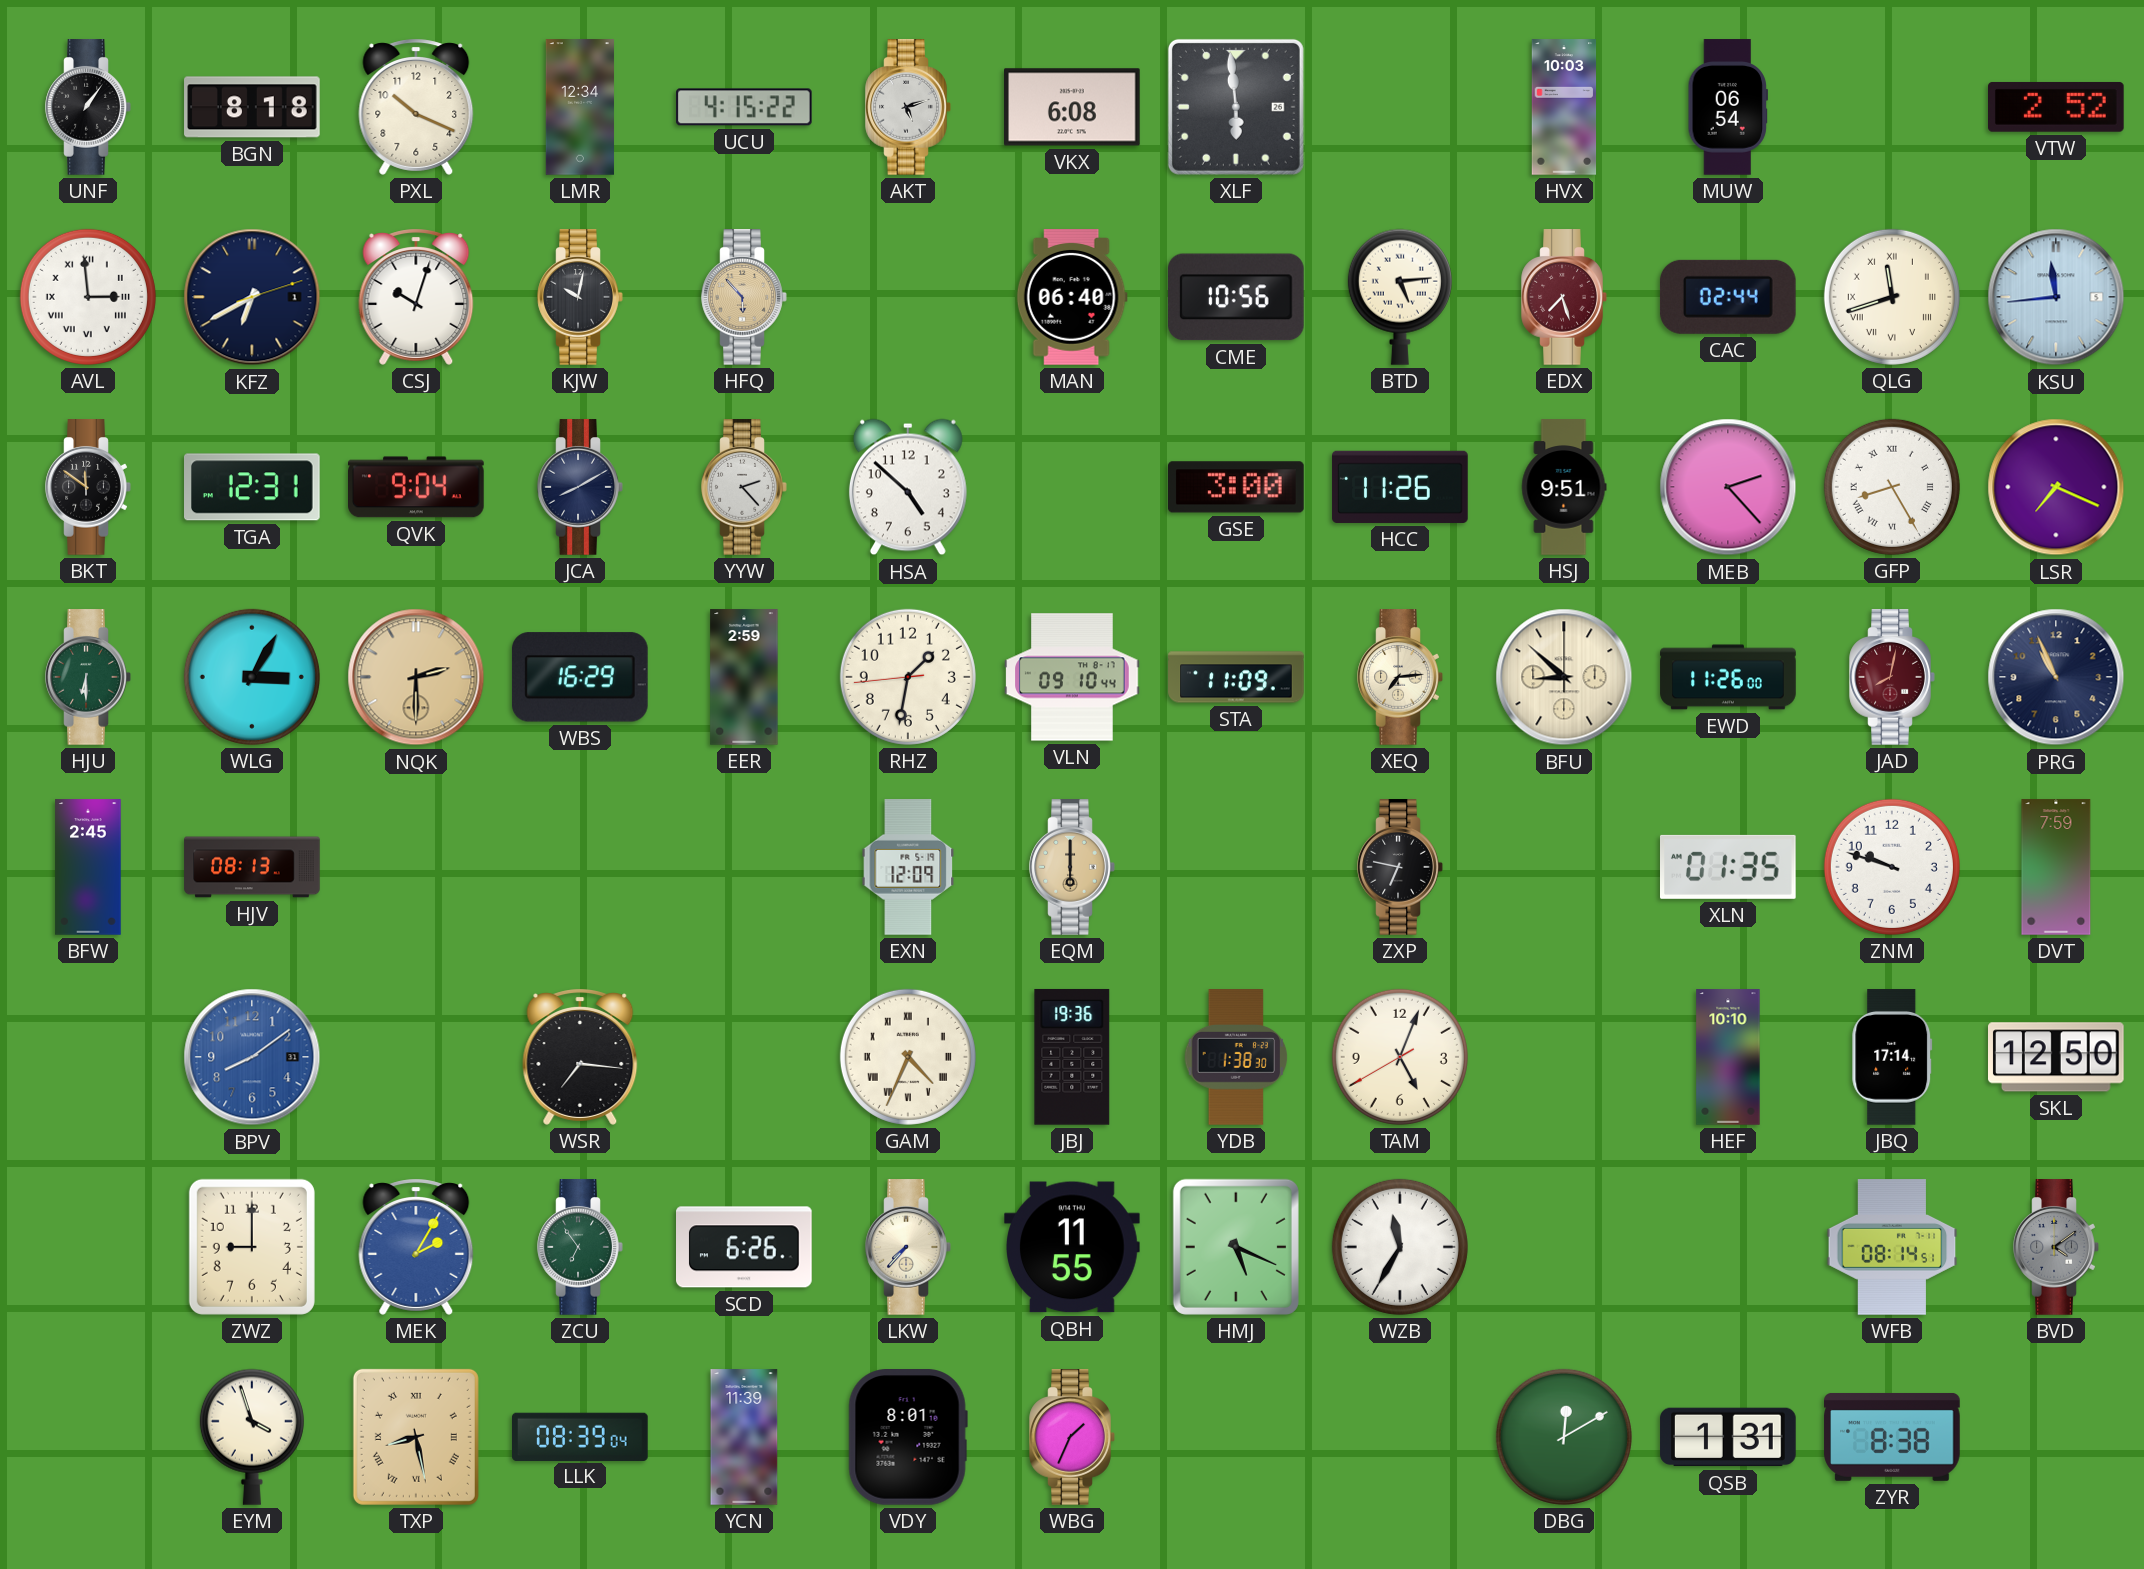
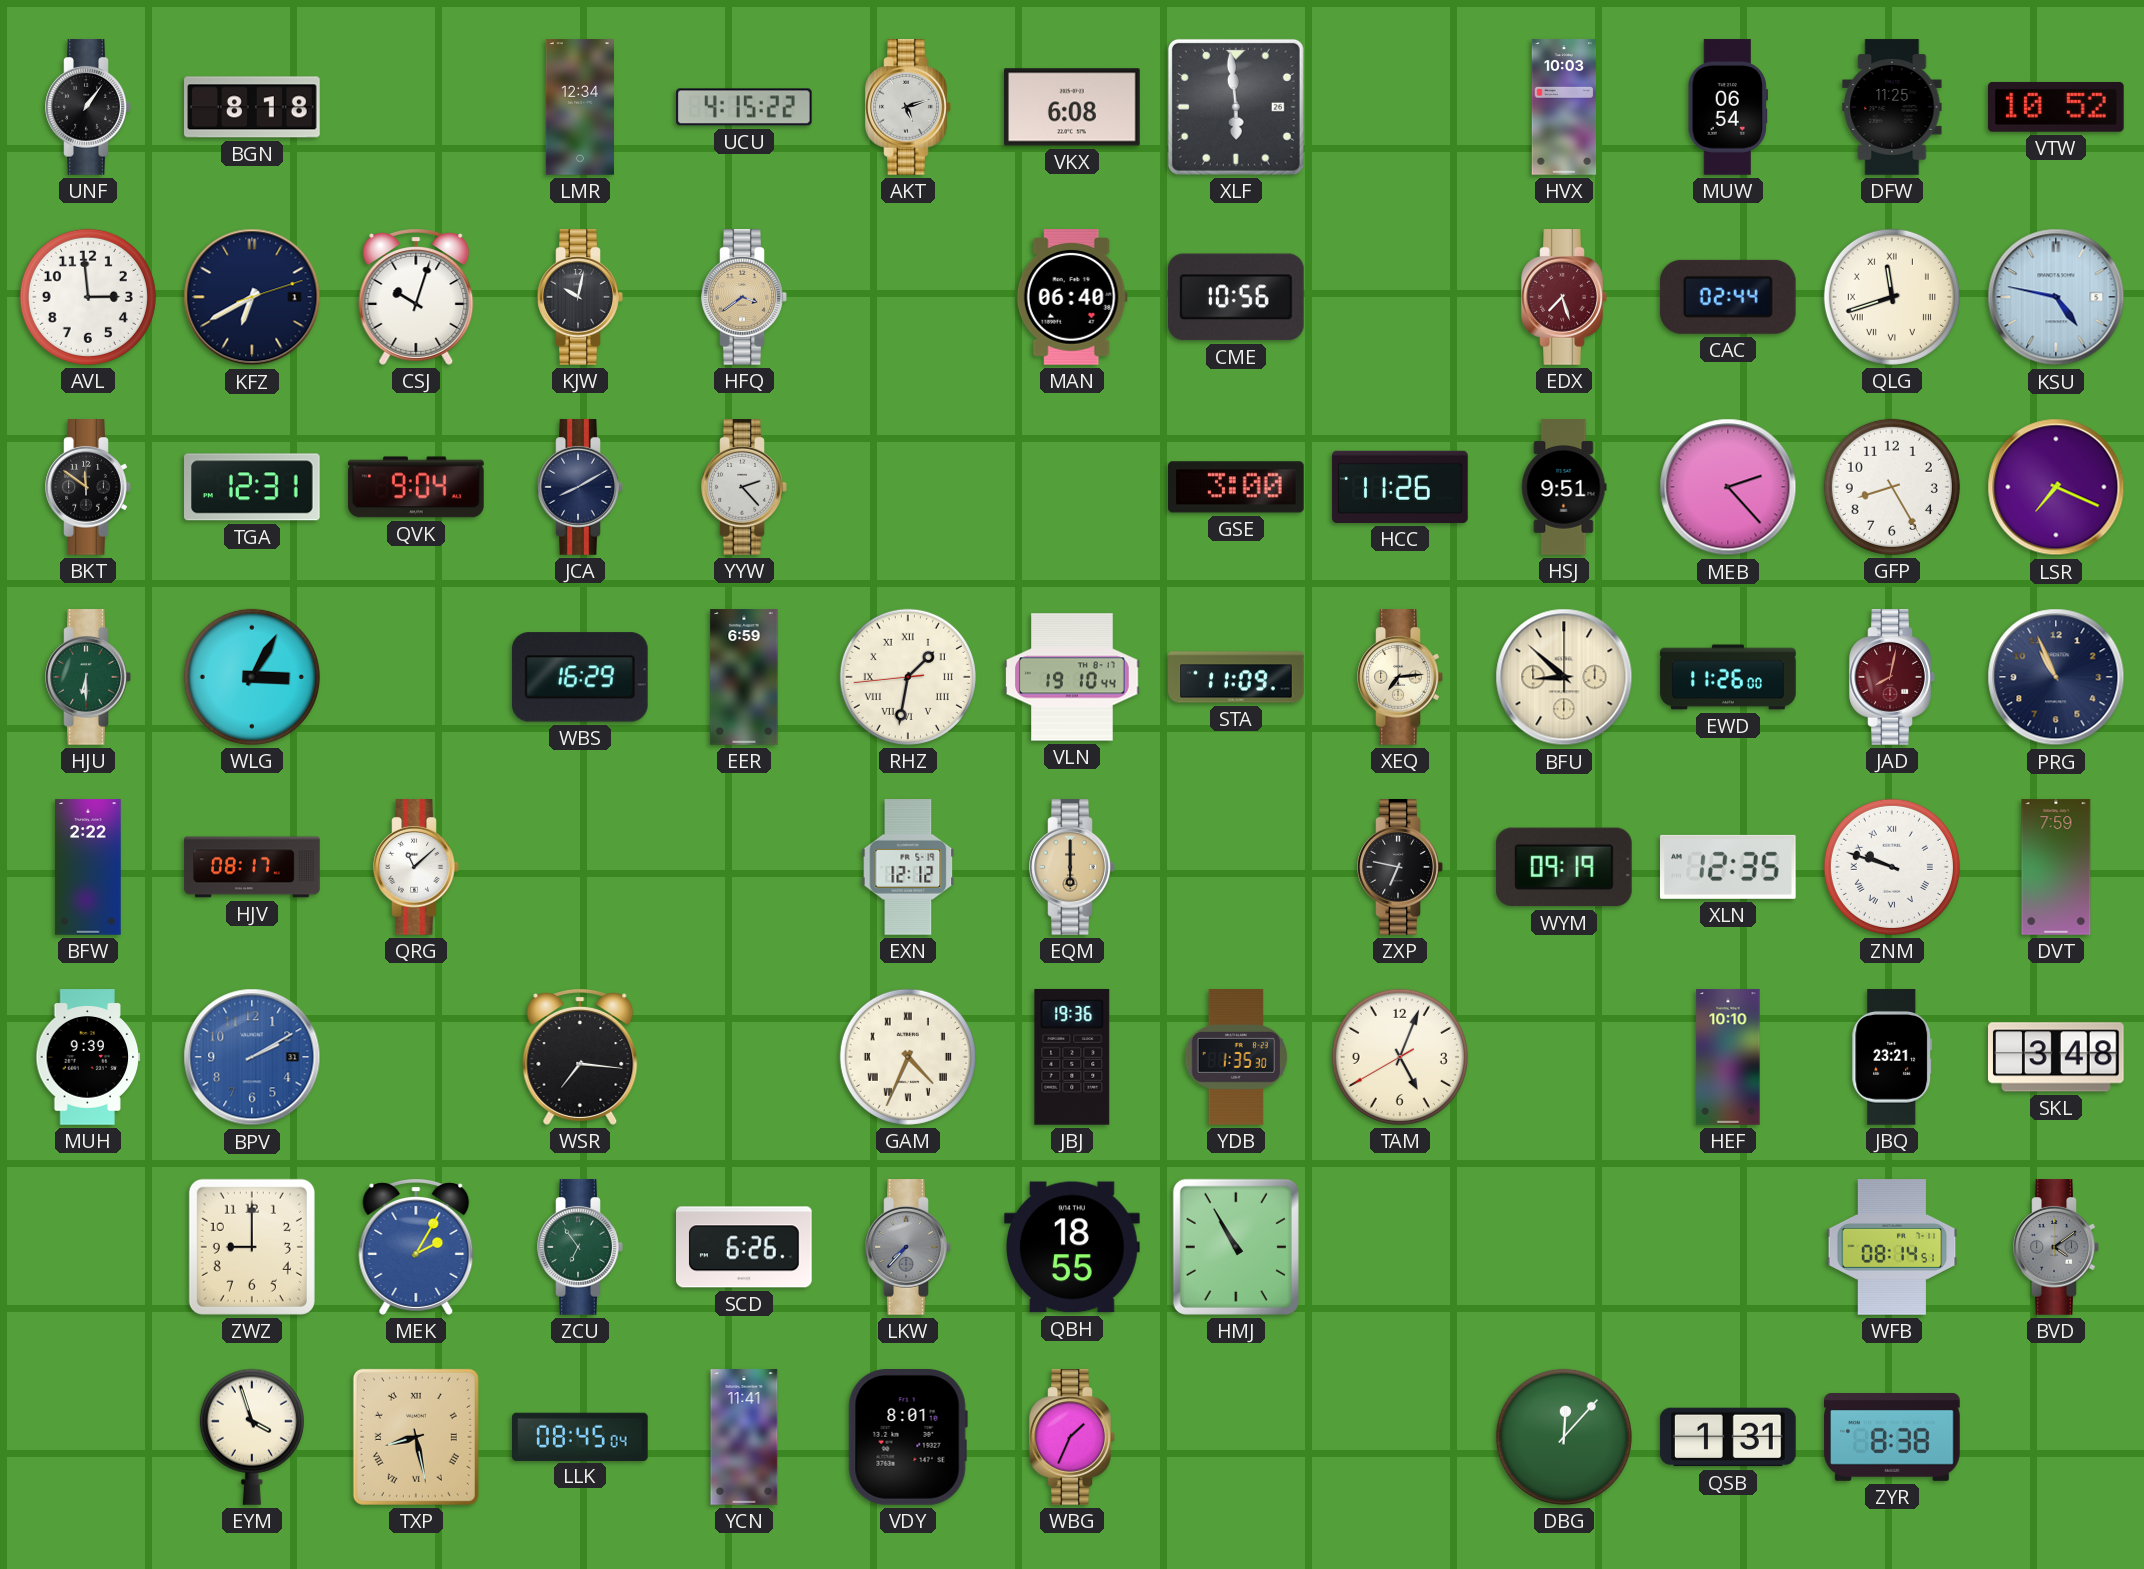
PXL: 10:19 -> none (416, 107)
DFW: none -> 11:25 (1892, 107)
VTW: 2:52 -> 10:52 (2057, 107)
AVL numerals: Roman -> Arabic (88, 297)
HFQ: 5:53 -> 3:39 (744, 297)
BTD: 5:14 -> none (1400, 297)
KSU: 11:44 -> 4:47 (2056, 297)
HSA: 4:52 -> none (908, 487)
GFP numerals: Roman -> Arabic (1892, 487)
NQK: 2:30 -> none (416, 677)
EER: 2:59 -> 6:59 (744, 677)
RHZ numerals: Arabic -> Roman (908, 677)
VLN: 09:10 -> 19:10 (1072, 677)
BFW: 2:45 -> 2:22 (88, 867)
HJV: 08:13 -> 08:17 (252, 867)
QRG: none -> 11:08 (416, 867)
EXN: 12:09 -> 12:12 (908, 867)
WYM: none -> 09:19 (1565, 867)
XLN: 01:35 -> 12:35 (1729, 867)
ZNM numerals: Arabic -> Roman (1892, 867)
MUH: none -> 9:39 (88, 1057)
BPV: 8:09 -> 2:10 (252, 1057)
YDB: 1:38 -> 1:35 (1236, 1057)
JBQ: 17:14 -> 23:21 (1892, 1057)
SKL: 12:50 -> 3:48 (2057, 1057)
LKW dial: cream -> grey (908, 1247)
QBH: 11:55 -> 18:55 (1073, 1247)
HMJ: 5:19 -> 10:55 (1236, 1247)
WZB: 11:35 -> none (1400, 1247)
LLK: 08:39 -> 08:45 (580, 1436)
YCN: 11:39 -> 11:41 (744, 1437)
DBG: 12:10 -> 12:07 (1564, 1437)
